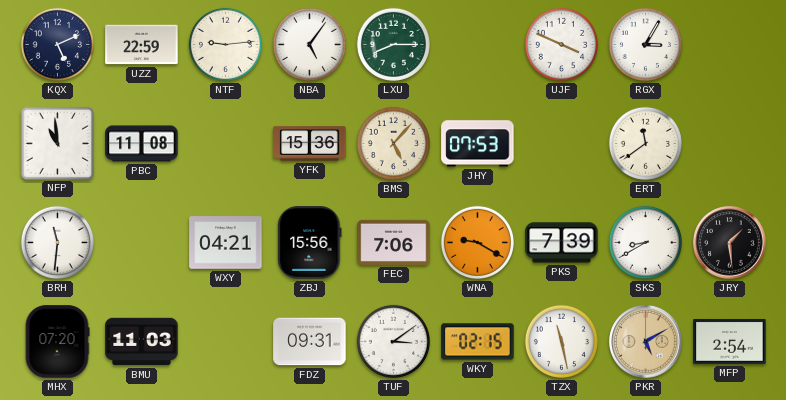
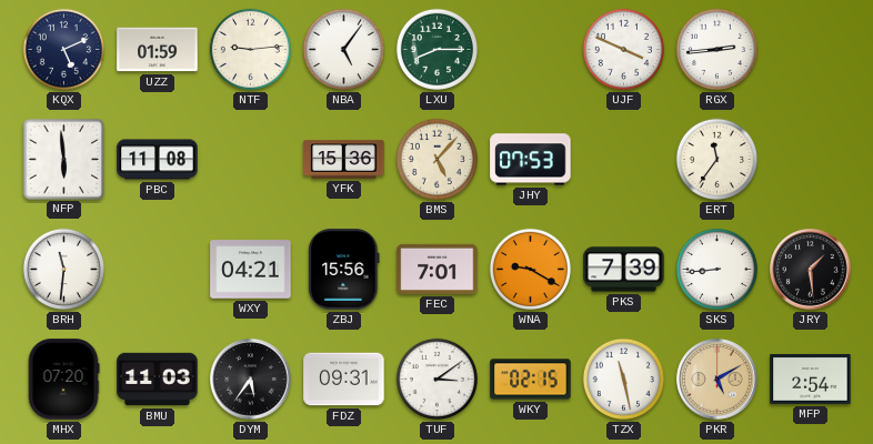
UZZ: 22:59 -> 01:59 (158, 50)
RGX: 3:05 -> 2:44 (716, 49)
NFP: 10:59 -> 5:59 (63, 159)
ERT: 11:39 -> 11:36 (716, 159)
FEC: 7:06 -> 7:01 (438, 269)
SKS: 8:40 -> 8:44 (716, 269)
DYM: none -> 5:36 (251, 380)
